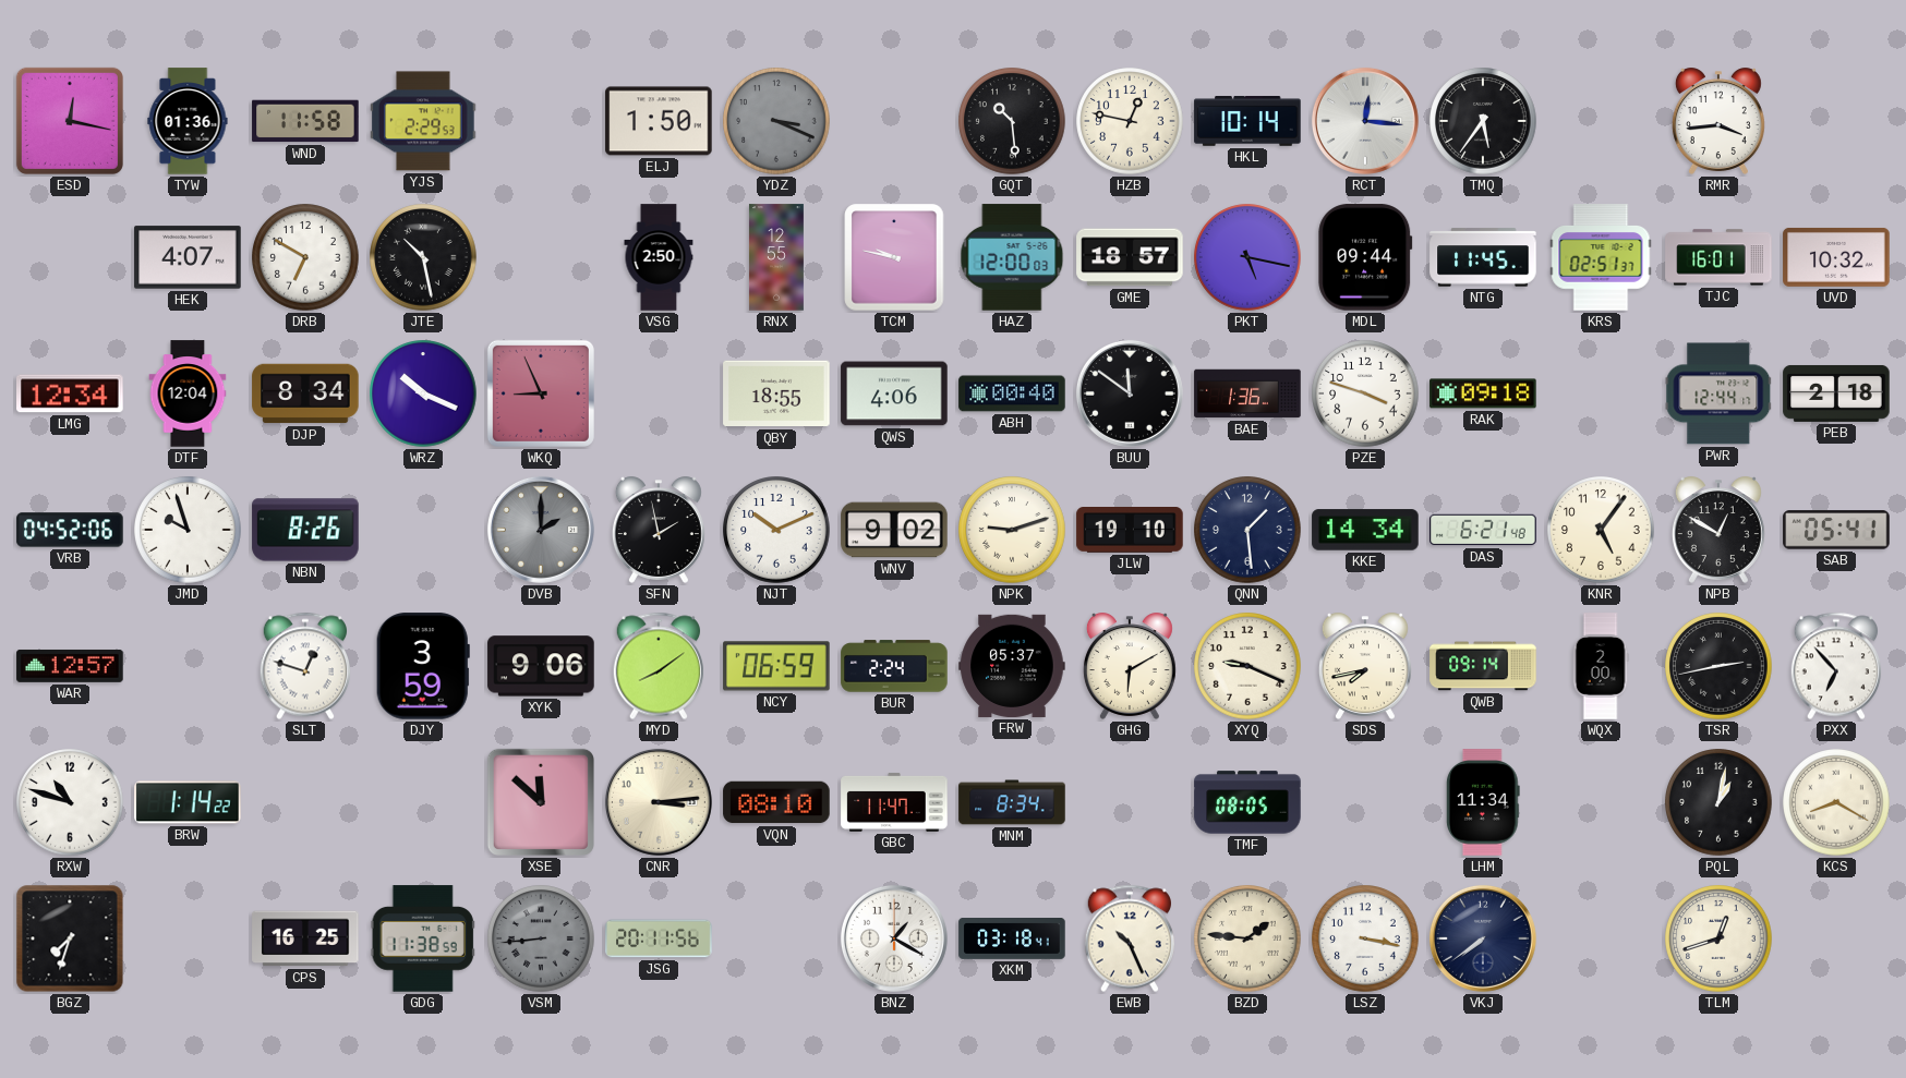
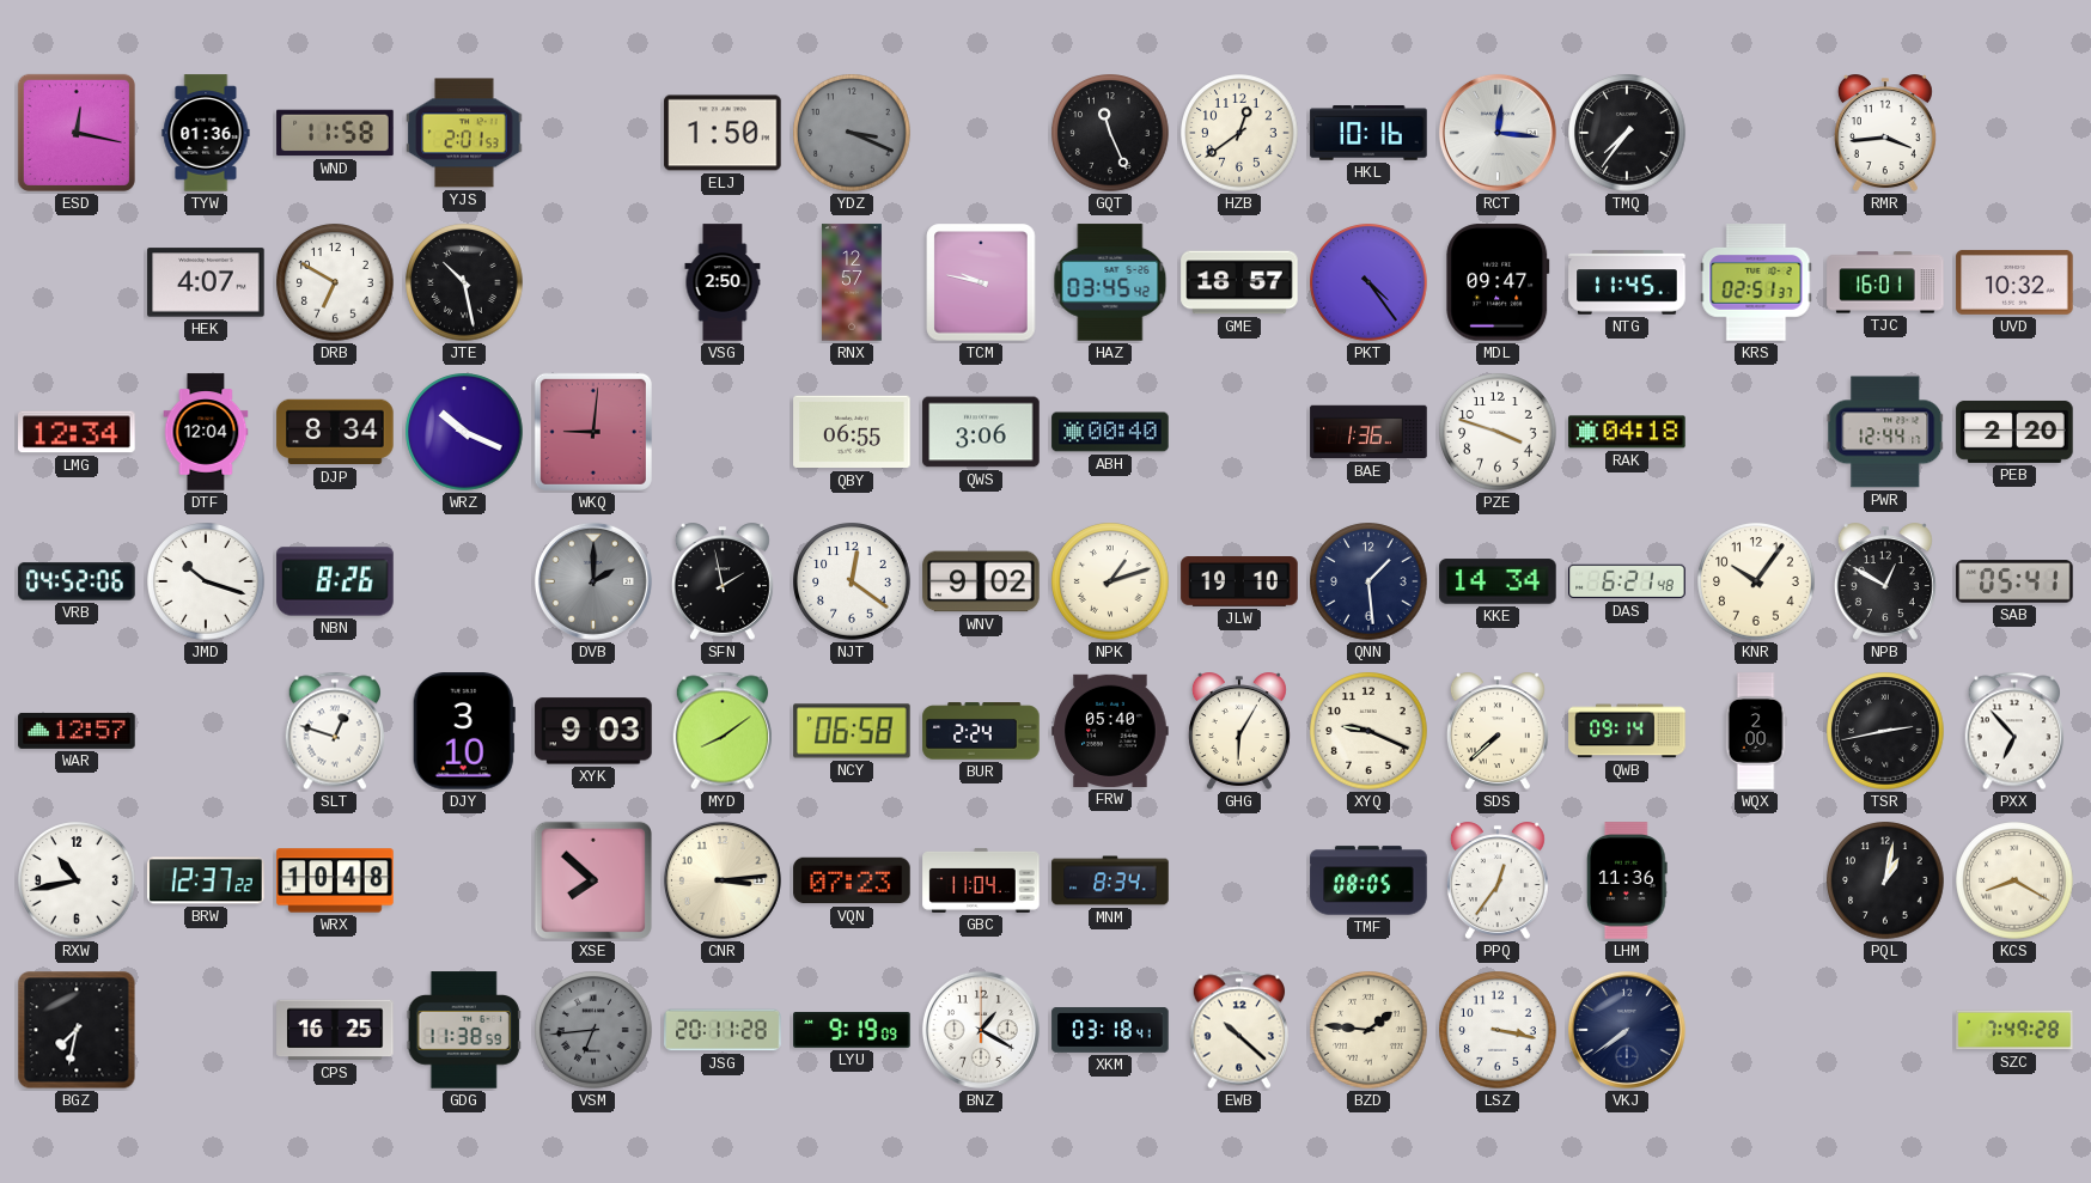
YJS: 2:29 -> 2:01 (464, 133)
GQT: 10:29 -> 11:26 (1110, 133)
HZB: 12:47 -> 12:39 (1239, 133)
HKL: 10:14 -> 10:16 (1368, 133)
TMQ: 5:36 -> 7:36 (1627, 133)
RNX: 12:55 -> 12:57 (852, 282)
HAZ: 12:00 -> 03:45 (1110, 282)
PKT: 5:17 -> 4:24 (1368, 282)
MDL: 09:44 -> 09:47 (1498, 282)
WKQ: 8:56 -> 9:01 (593, 432)
QBY: 18:55 -> 06:55 (852, 432)
QWS: 4:06 -> 3:06 (981, 432)
BUU: 11:51 -> none (1130, 393)
RAK: 09:18 -> 04:18 (1627, 432)
PEB: 2:18 -> 2:20 (2014, 432)
JMD: 9:57 -> 10:18 (206, 581)
NJT: 10:11 -> 12:21 (852, 581)
NPK: 9:12 -> 1:12 (1110, 581)
KNR: 5:06 -> 10:06 (1756, 581)
DJY: 3:59 -> 3:10 (464, 731)
XYK: 9:06 -> 9:03 (593, 731)
NCY: 06:59 -> 06:58 (852, 731)
FRW: 05:37 -> 05:40 (1110, 731)
GHG: 6:10 -> 6:05 (1239, 731)
SDS: 7:43 -> 7:38 (1498, 731)
RXW: 10:48 -> 10:43 (77, 880)
BRW: 1:14 -> 12:37 (206, 880)
WRX: none -> 10:48 (335, 880)
XSE: 11:52 -> 7:52 (593, 880)
VQN: 08:10 -> 07:23 (852, 880)
GBC: 11:47 -> 11:04 (981, 880)
PPQ: none -> 12:36 (1498, 880)
LHM: 11:34 -> 11:36 (1627, 880)
BGZ: 7:33 -> 7:32 (77, 1030)
VSM: 8:44 -> 6:44 (593, 1030)
JSG: 20:11:56 -> 20:11:28 (723, 1030)
LYU: none -> 9:19 (852, 1031)
EWB: 10:26 -> 10:22 (1238, 1030)
TLM: 12:42 -> none (1718, 938)
SZC: none -> 7:49 (2014, 1030)
